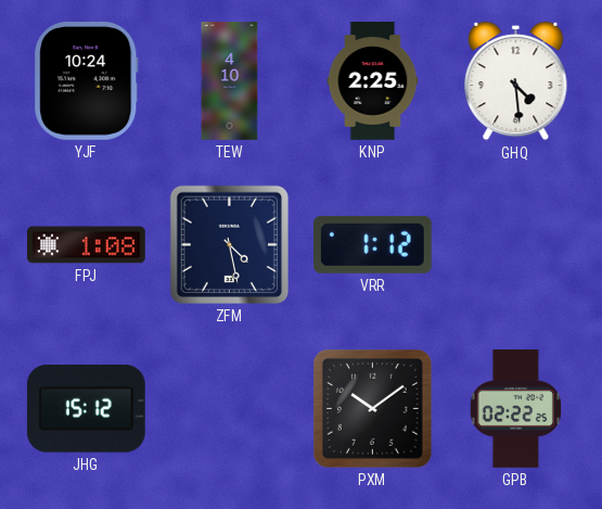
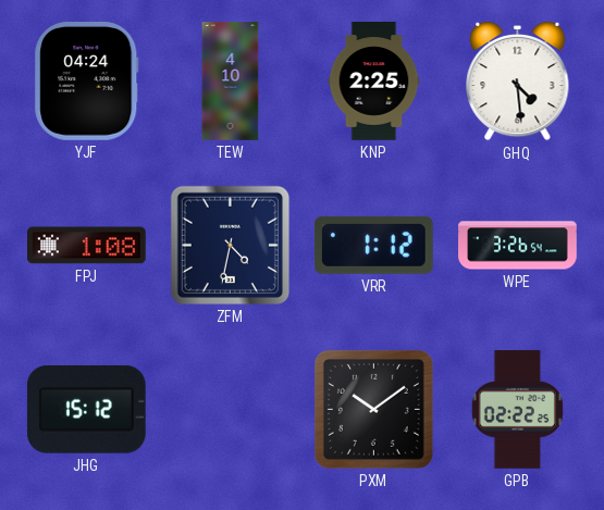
YJF: 10:24 -> 04:24 (87, 82)
ZFM: 4:28 -> 4:32 (230, 245)
WPE: none -> 3:26 (518, 246)
